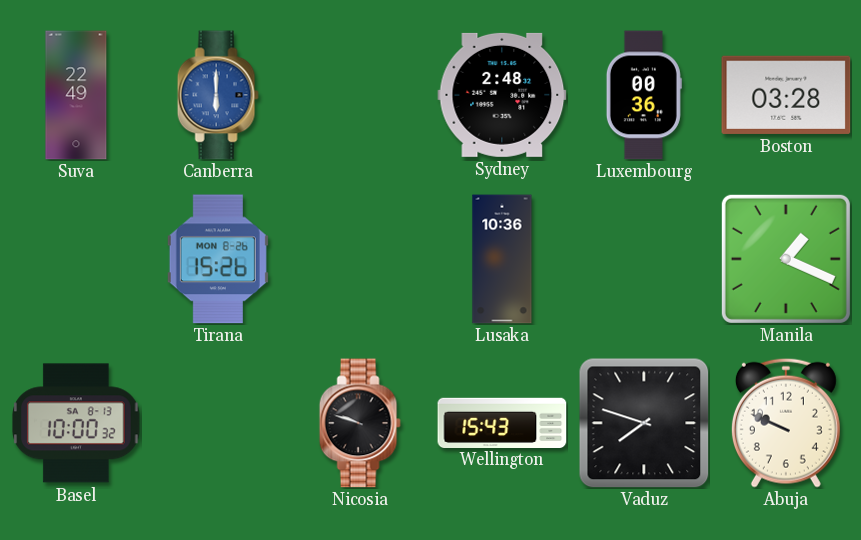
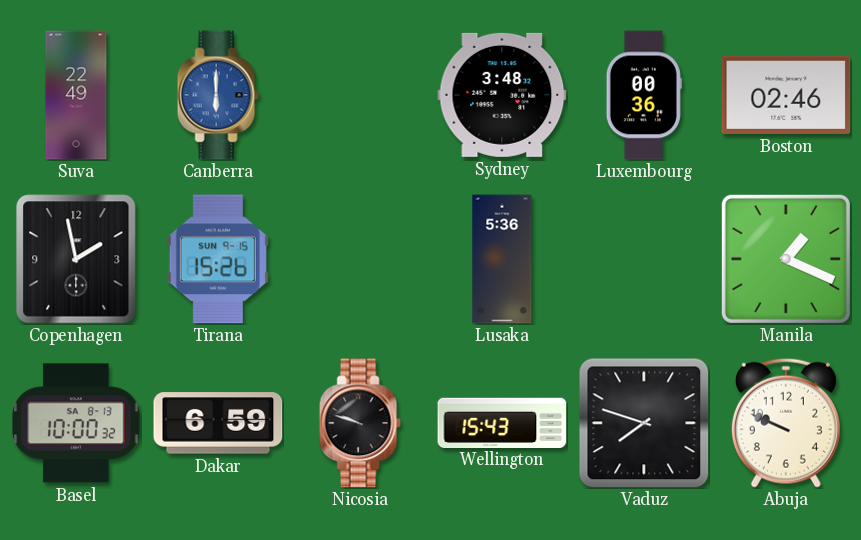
Sydney: 2:48 -> 3:48 (502, 95)
Boston: 03:28 -> 02:46 (786, 95)
Copenhagen: none -> 1:58 (76, 259)
Tirana date: MON 8-26 -> SUN 9-15 (218, 259)
Lusaka: 10:36 -> 5:36 (502, 259)
Dakar: none -> 6:59 (218, 423)
